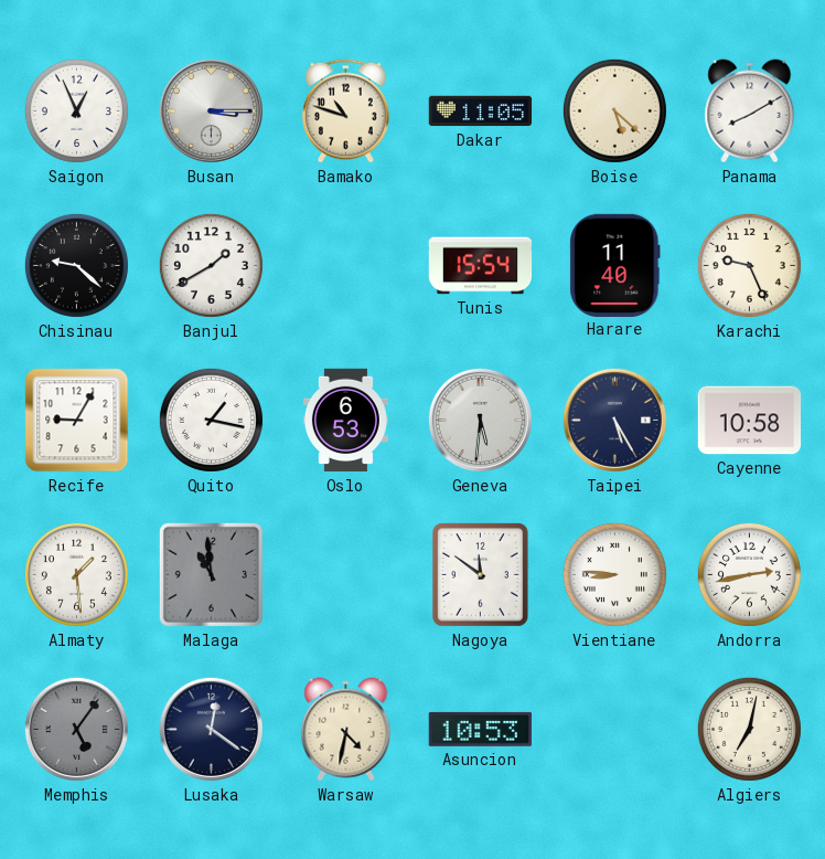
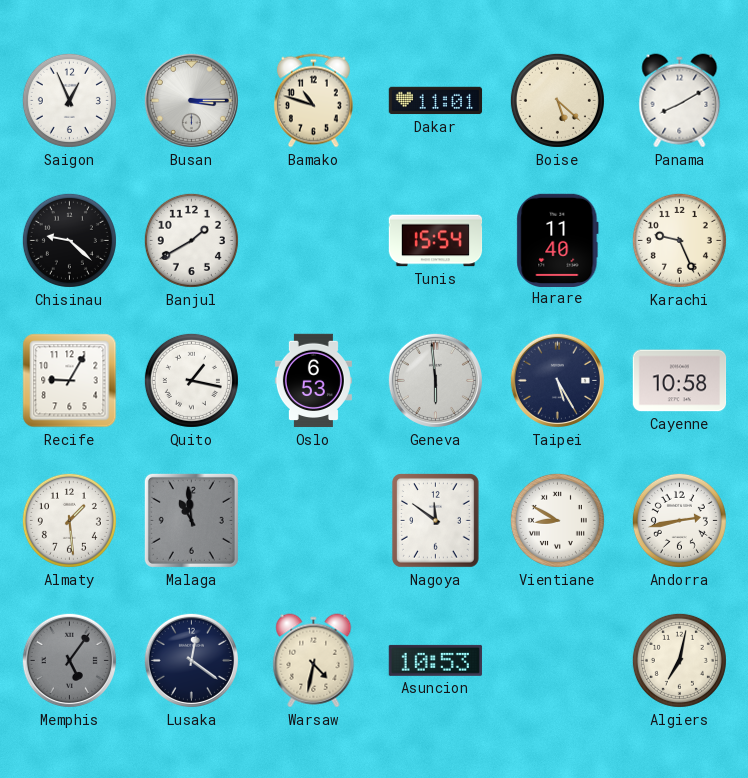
Dakar: 11:05 -> 11:01 (436, 101)
Geneva: 5:31 -> 5:59 (435, 380)
Vientiane: 8:46 -> 8:50 (557, 520)
